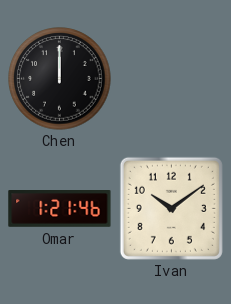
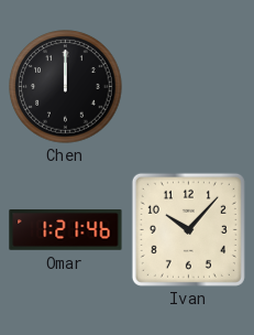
Ivan: 10:09 -> 10:07 (188, 229)
